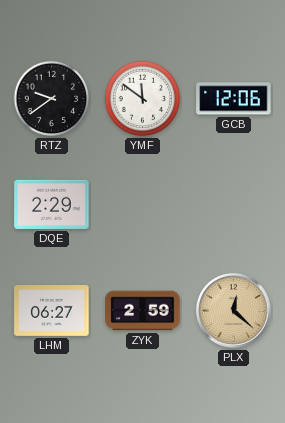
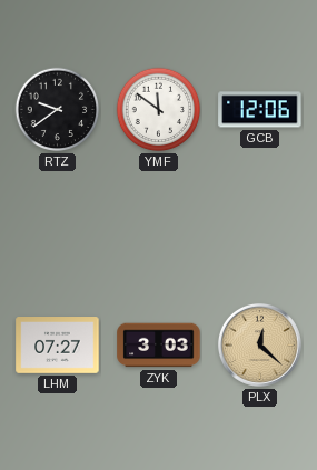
DQE: 2:29 -> none (52, 204)
LHM: 06:27 -> 07:27 (58, 346)
ZYK: 2:59 -> 3:03 (159, 346)
